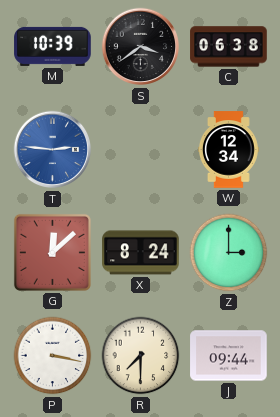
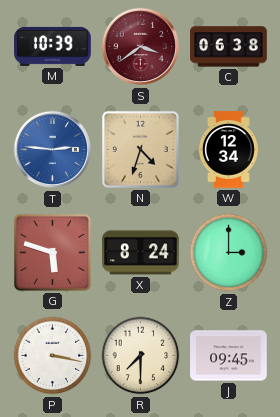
S dial: black -> burgundy (141, 47)
N: none -> 4:33 (140, 149)
G: 12:08 -> 5:48 (52, 252)
J: 09:44 -> 09:45 (229, 356)
